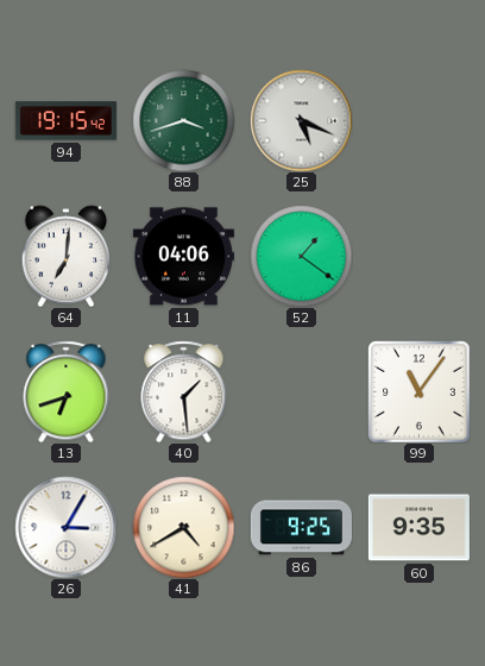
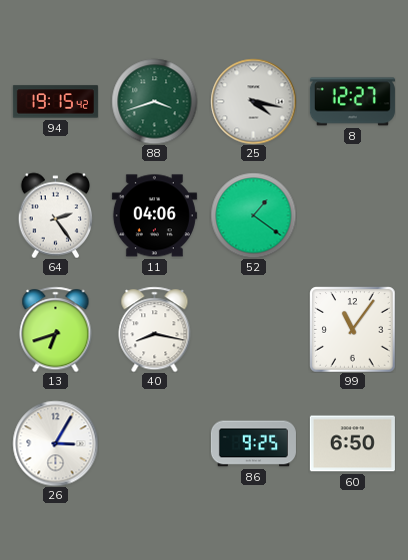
25: 5:19 -> 4:17 (253, 101)
8: none -> 12:27 (352, 102)
64: 7:01 -> 2:24 (56, 215)
40: 1:29 -> 8:17 (155, 329)
41: 4:40 -> none (183, 527)
60: 9:35 -> 6:50 (352, 444)
